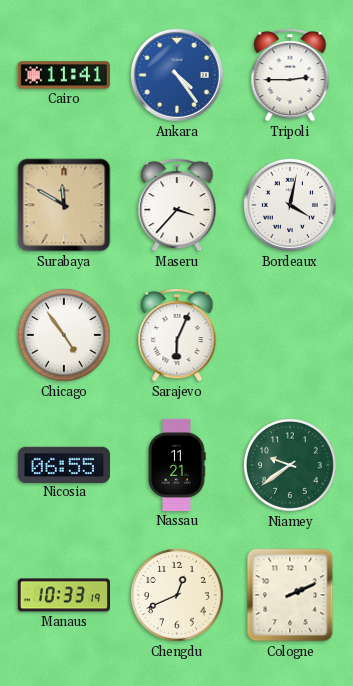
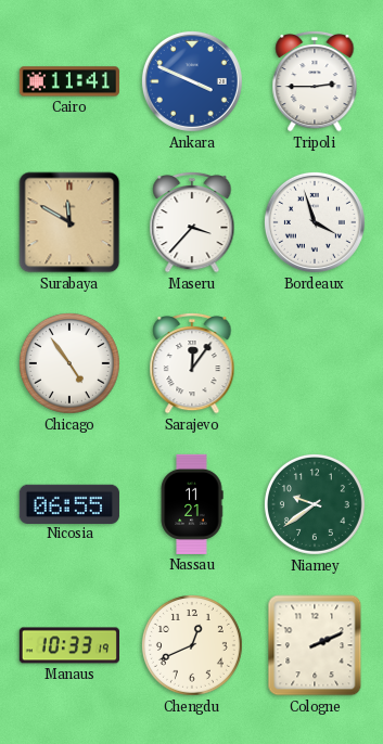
Ankara: 4:24 -> 3:49 (192, 81)
Bordeaux: 4:02 -> 3:57 (315, 222)
Sarajevo: 6:04 -> 12:06 (192, 363)
